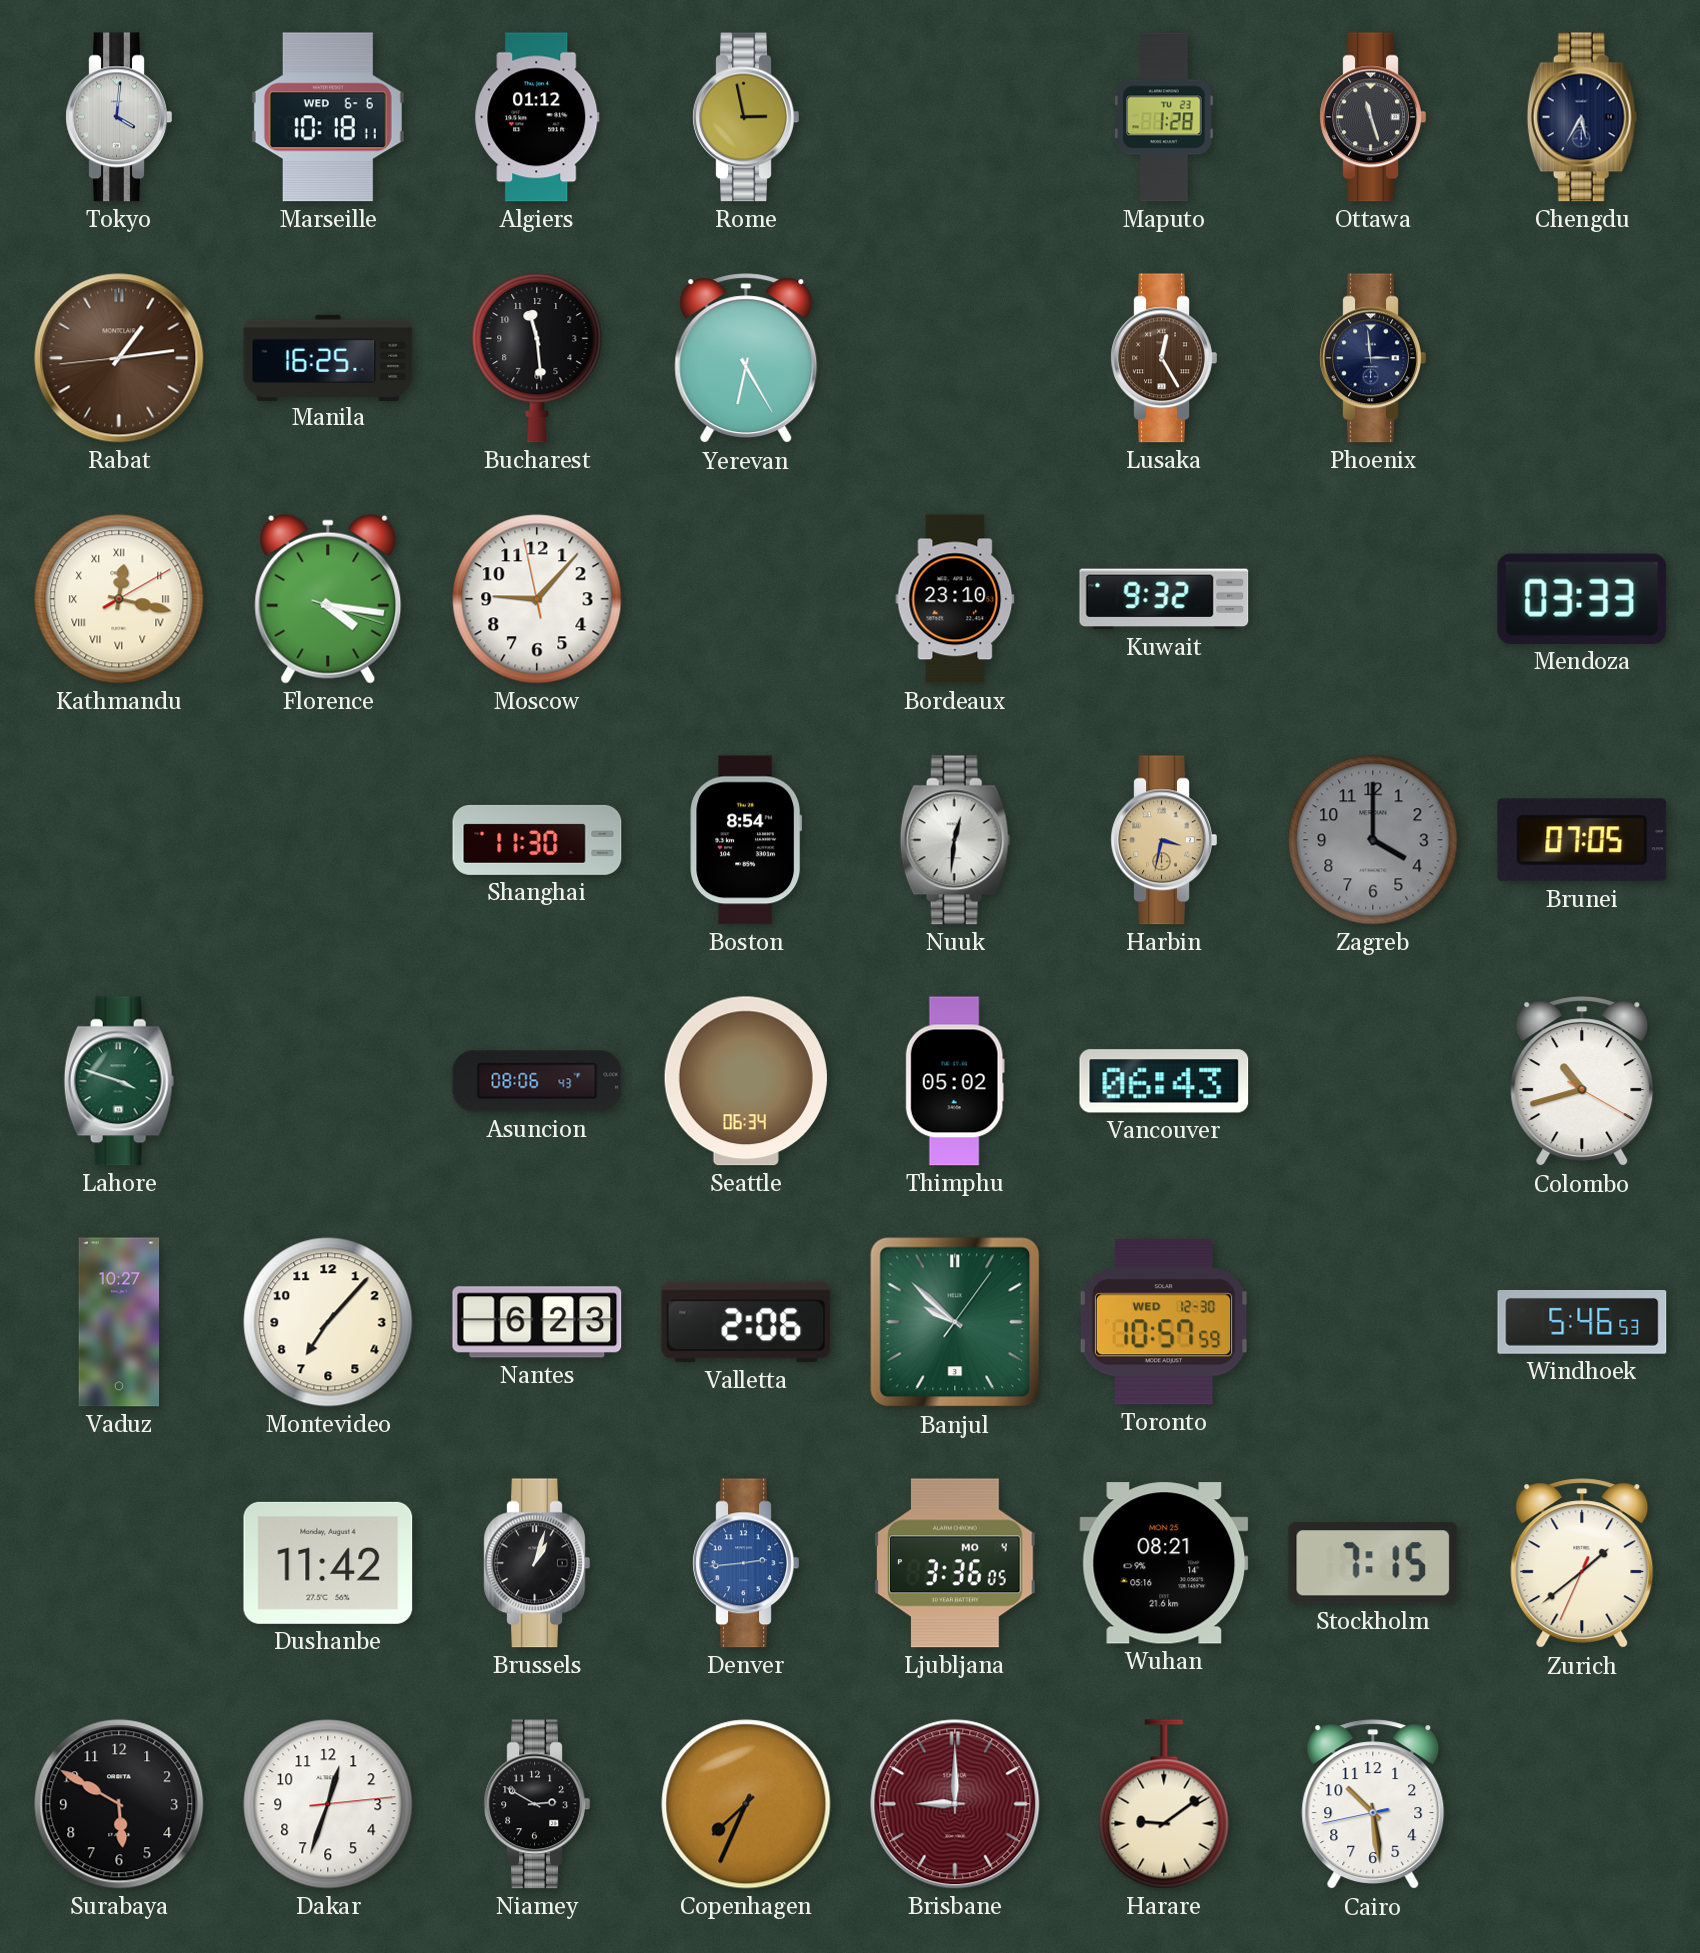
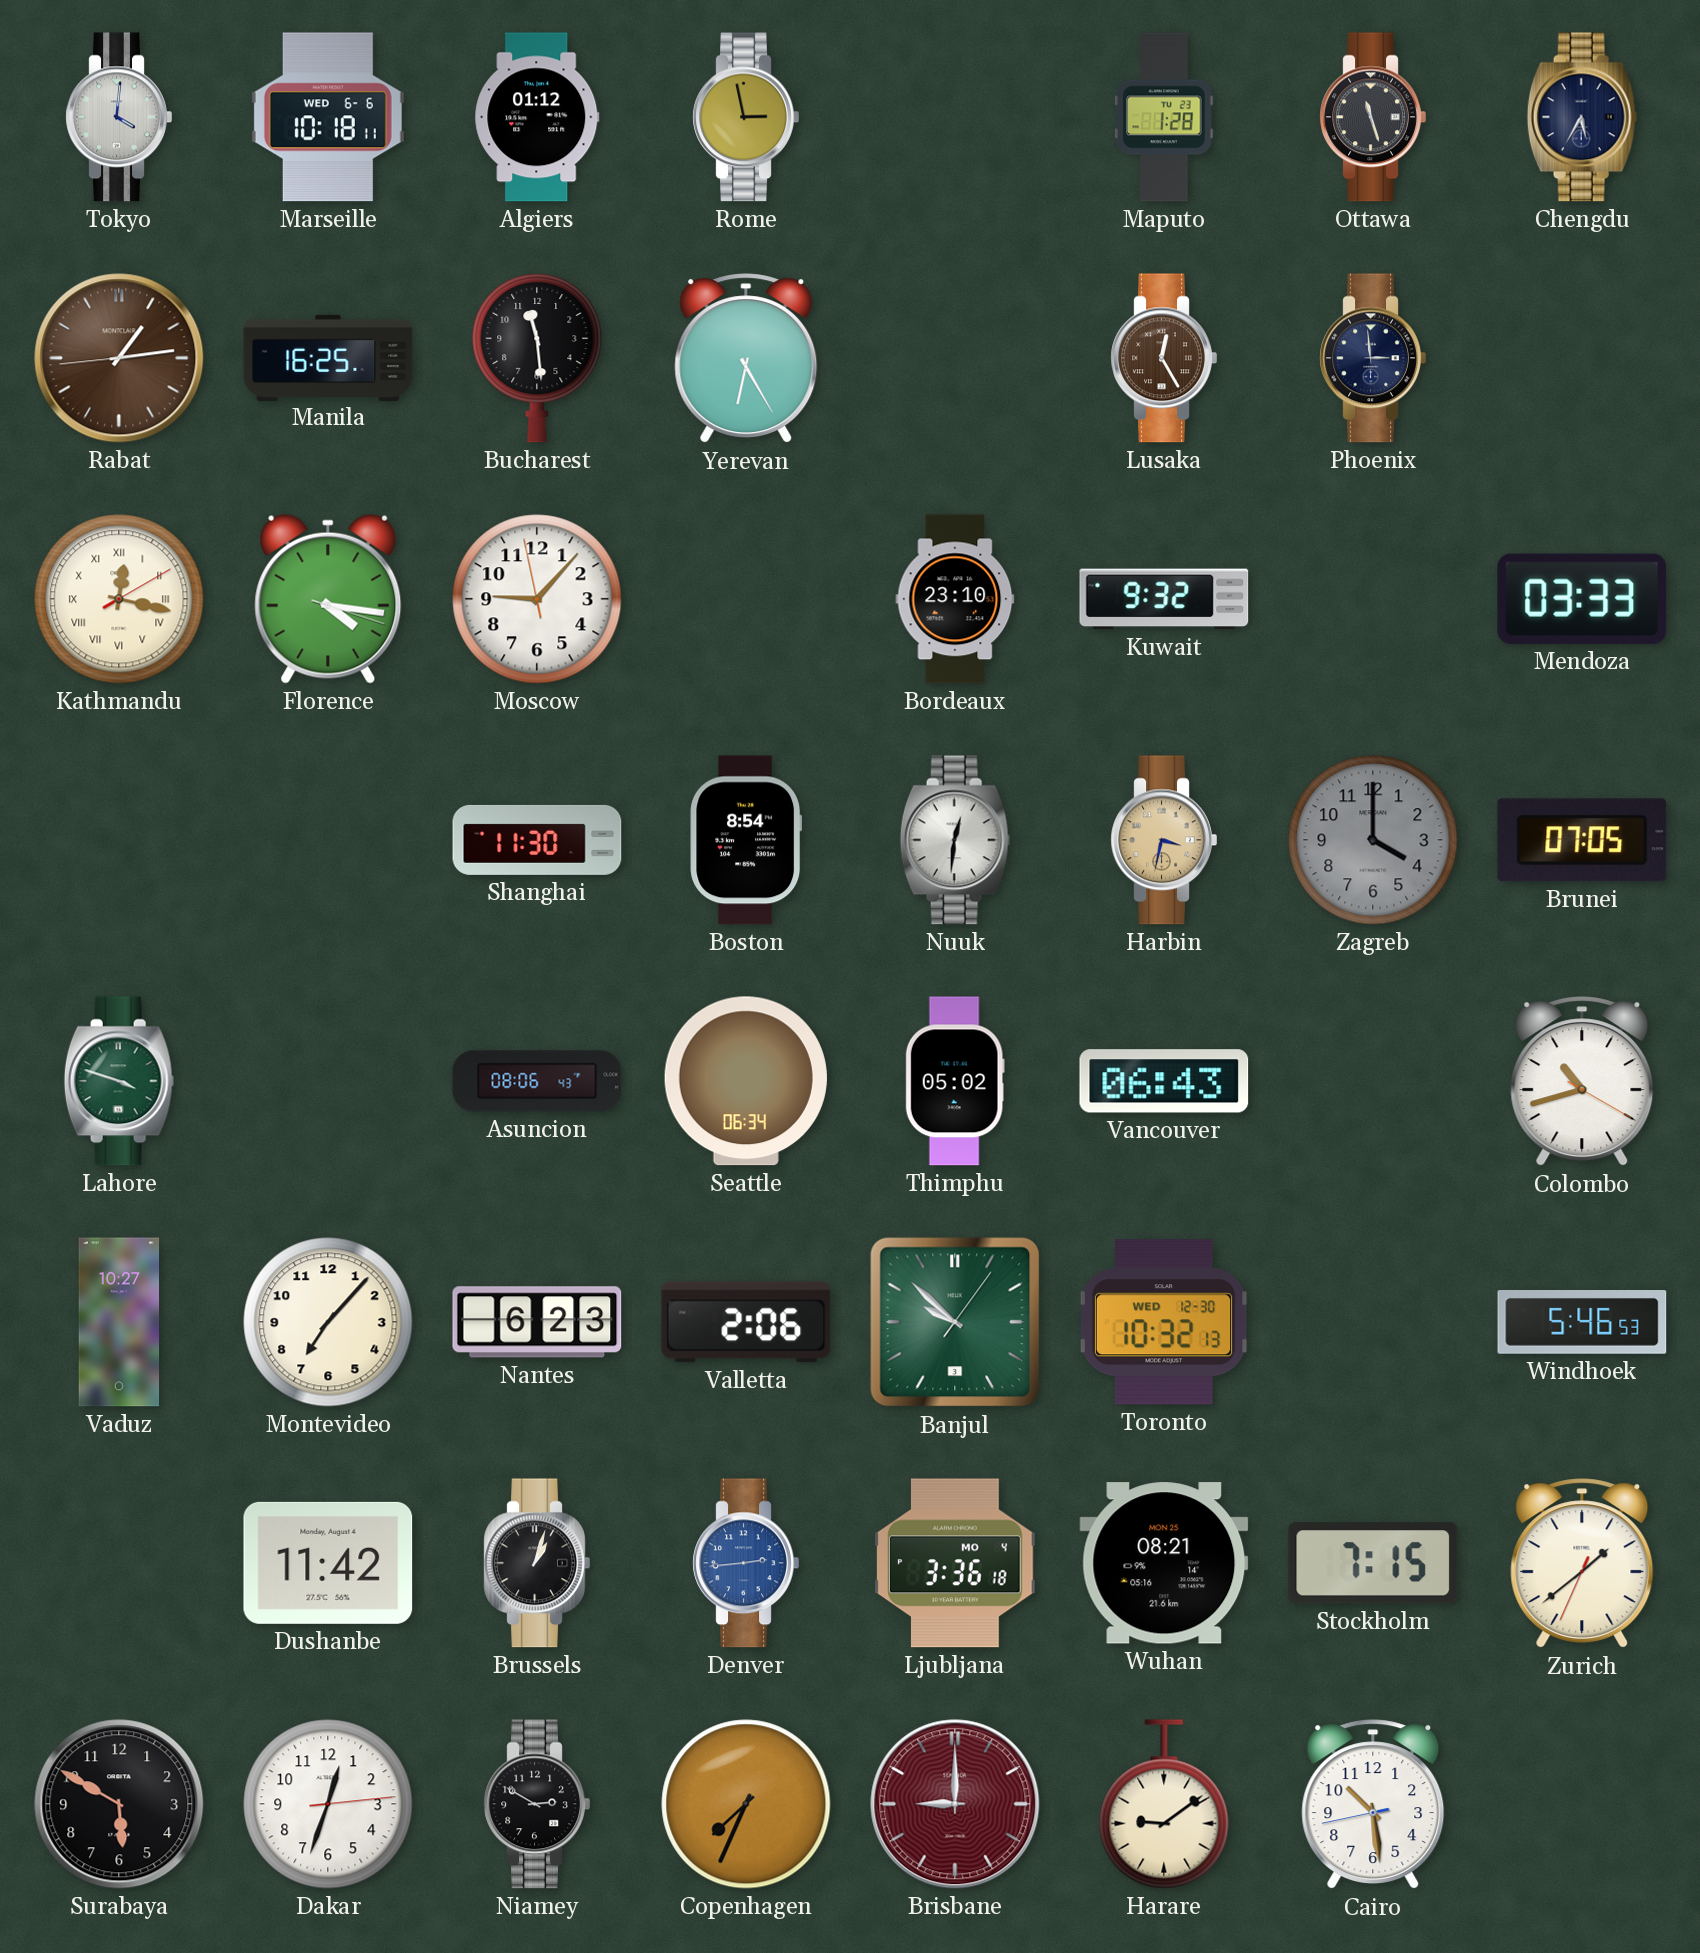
Toronto: 10:57 -> 10:32 (1164, 1322)
Ljubljana: 3:36:05 -> 3:36:18 (955, 1563)
